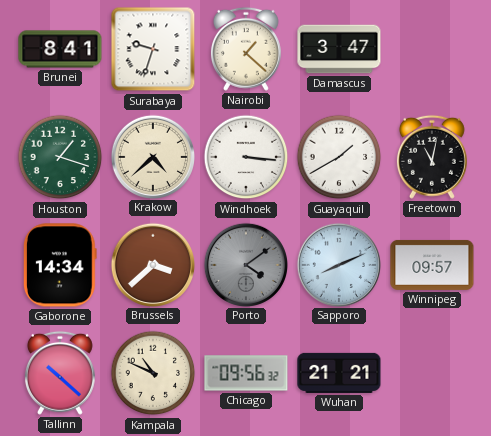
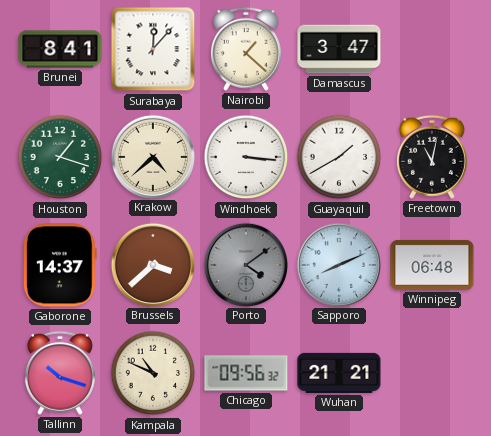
Surabaya: 9:33 -> 12:07 (153, 49)
Gaborone: 14:34 -> 14:37 (60, 265)
Winnipeg: 09:57 -> 06:48 (432, 265)
Tallinn: 10:22 -> 10:18 (60, 373)
